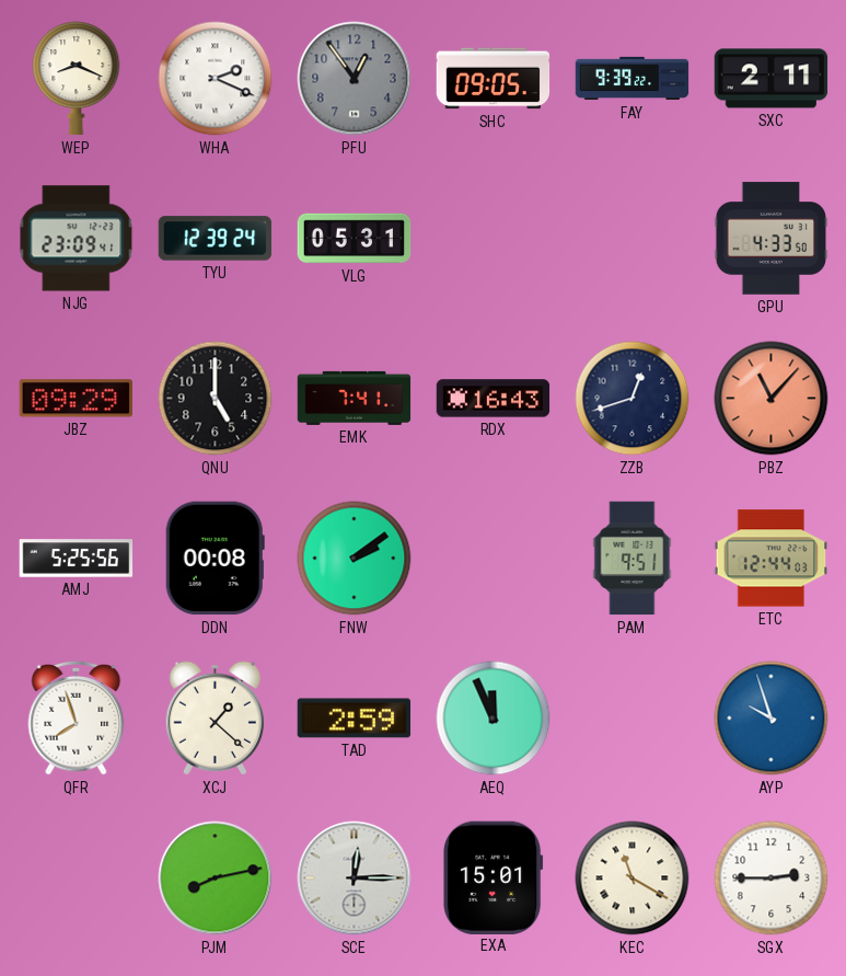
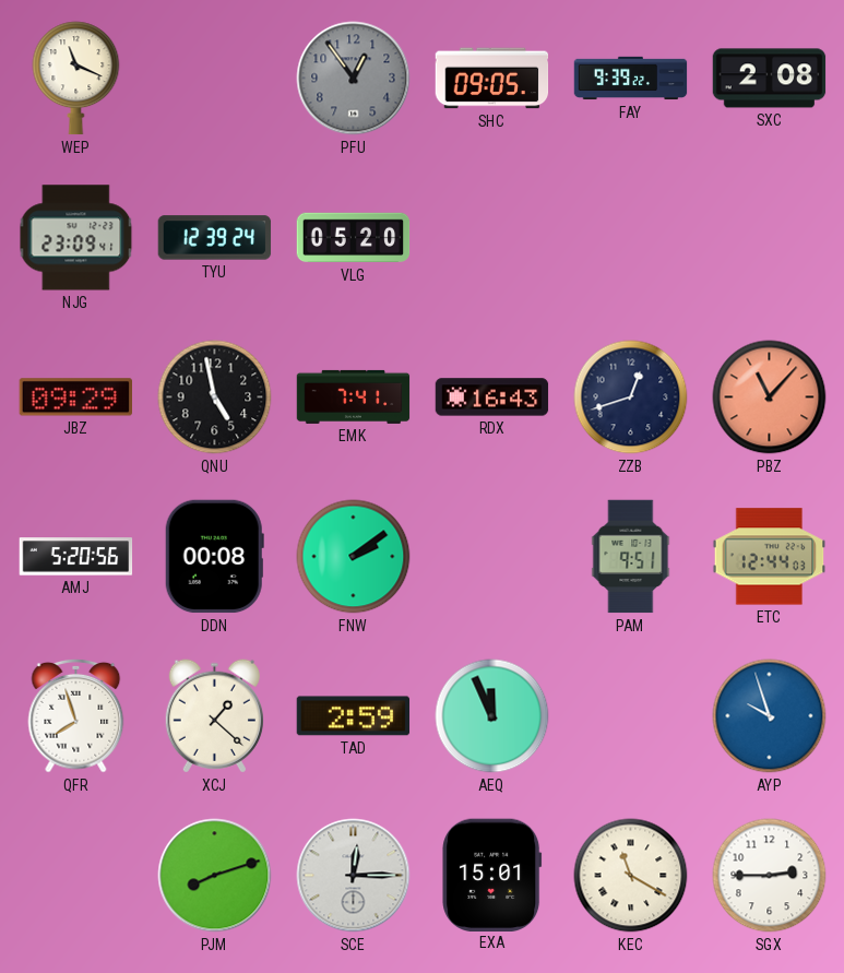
WEP: 8:19 -> 11:19 (76, 79)
WHA: 2:19 -> none (216, 79)
SXC: 2:11 -> 2:08 (770, 79)
VLG: 05:31 -> 05:20 (354, 238)
GPU: 4:33 -> none (772, 239)
QNU: 5:00 -> 4:58 (215, 397)
AMJ: 5:25 -> 5:20 (76, 557)
PJM: 8:13 -> 8:12 (215, 876)
